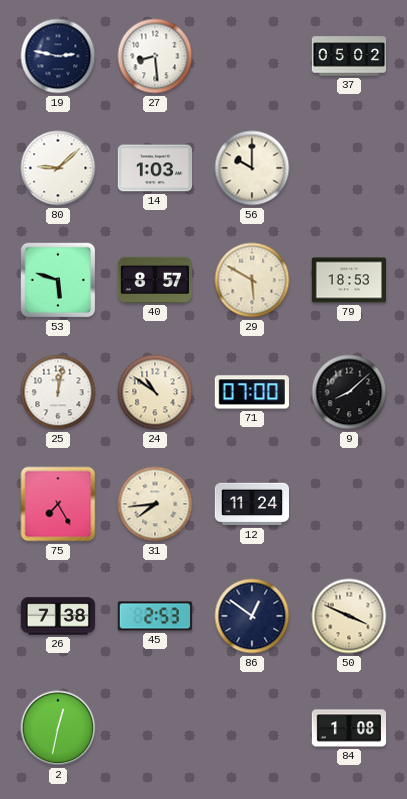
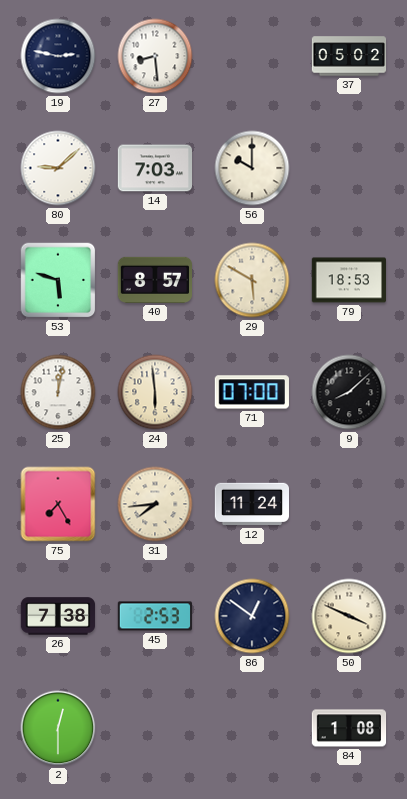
14: 1:03 -> 7:03 (155, 168)
24: 10:51 -> 5:59 (155, 392)
2: 12:32 -> 12:30 (58, 728)
